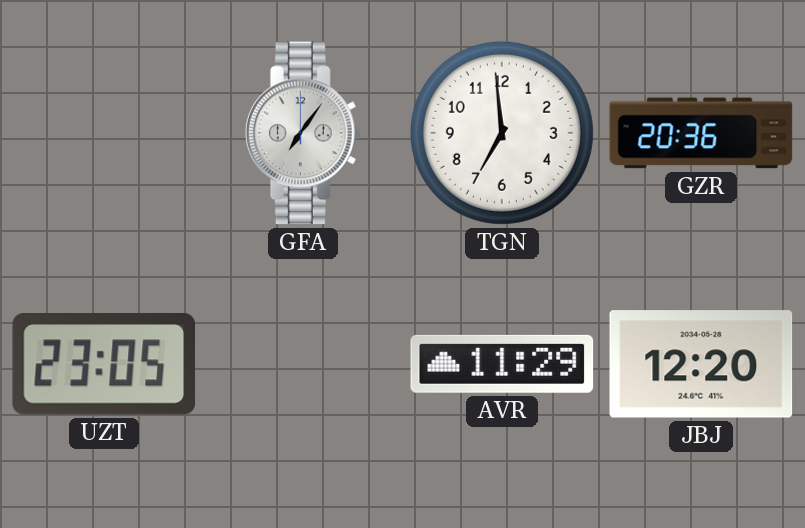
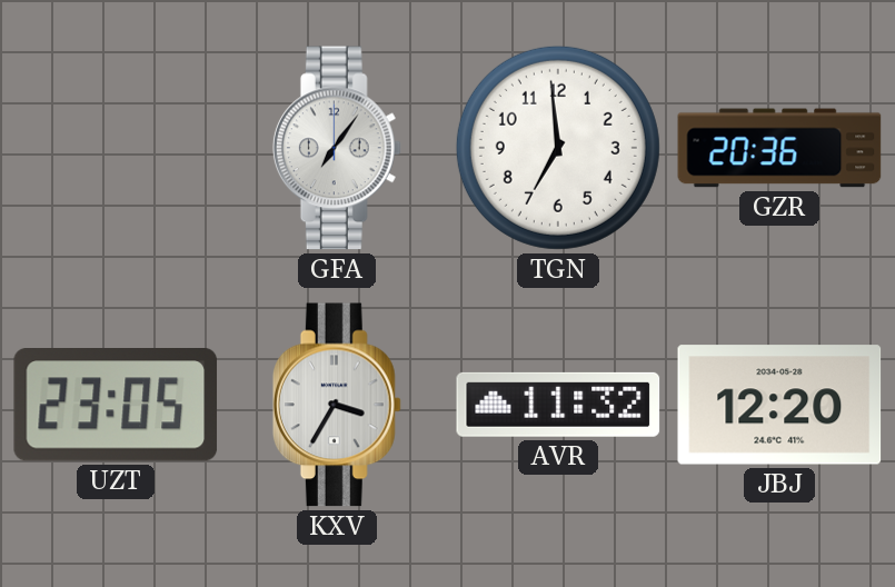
KXV: none -> 3:35 (337, 405)
AVR: 11:29 -> 11:32 (558, 405)
